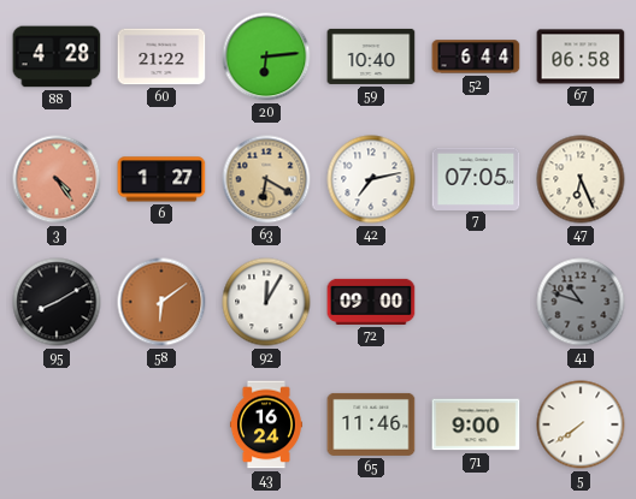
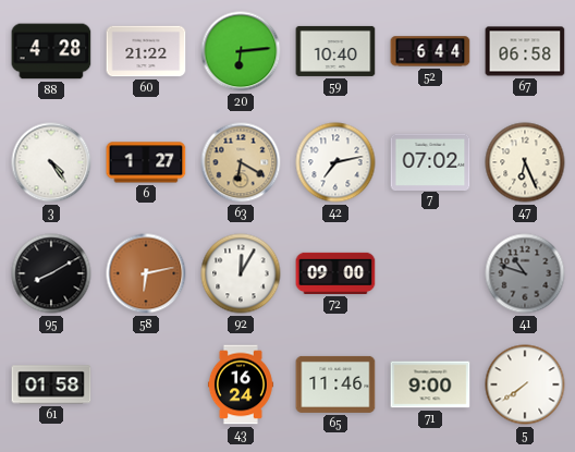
3 dial: salmon -> white (51, 162)
7: 07:05 -> 07:02 (430, 161)
58: 6:09 -> 6:13 (146, 273)
61: none -> 01:58 (51, 384)
